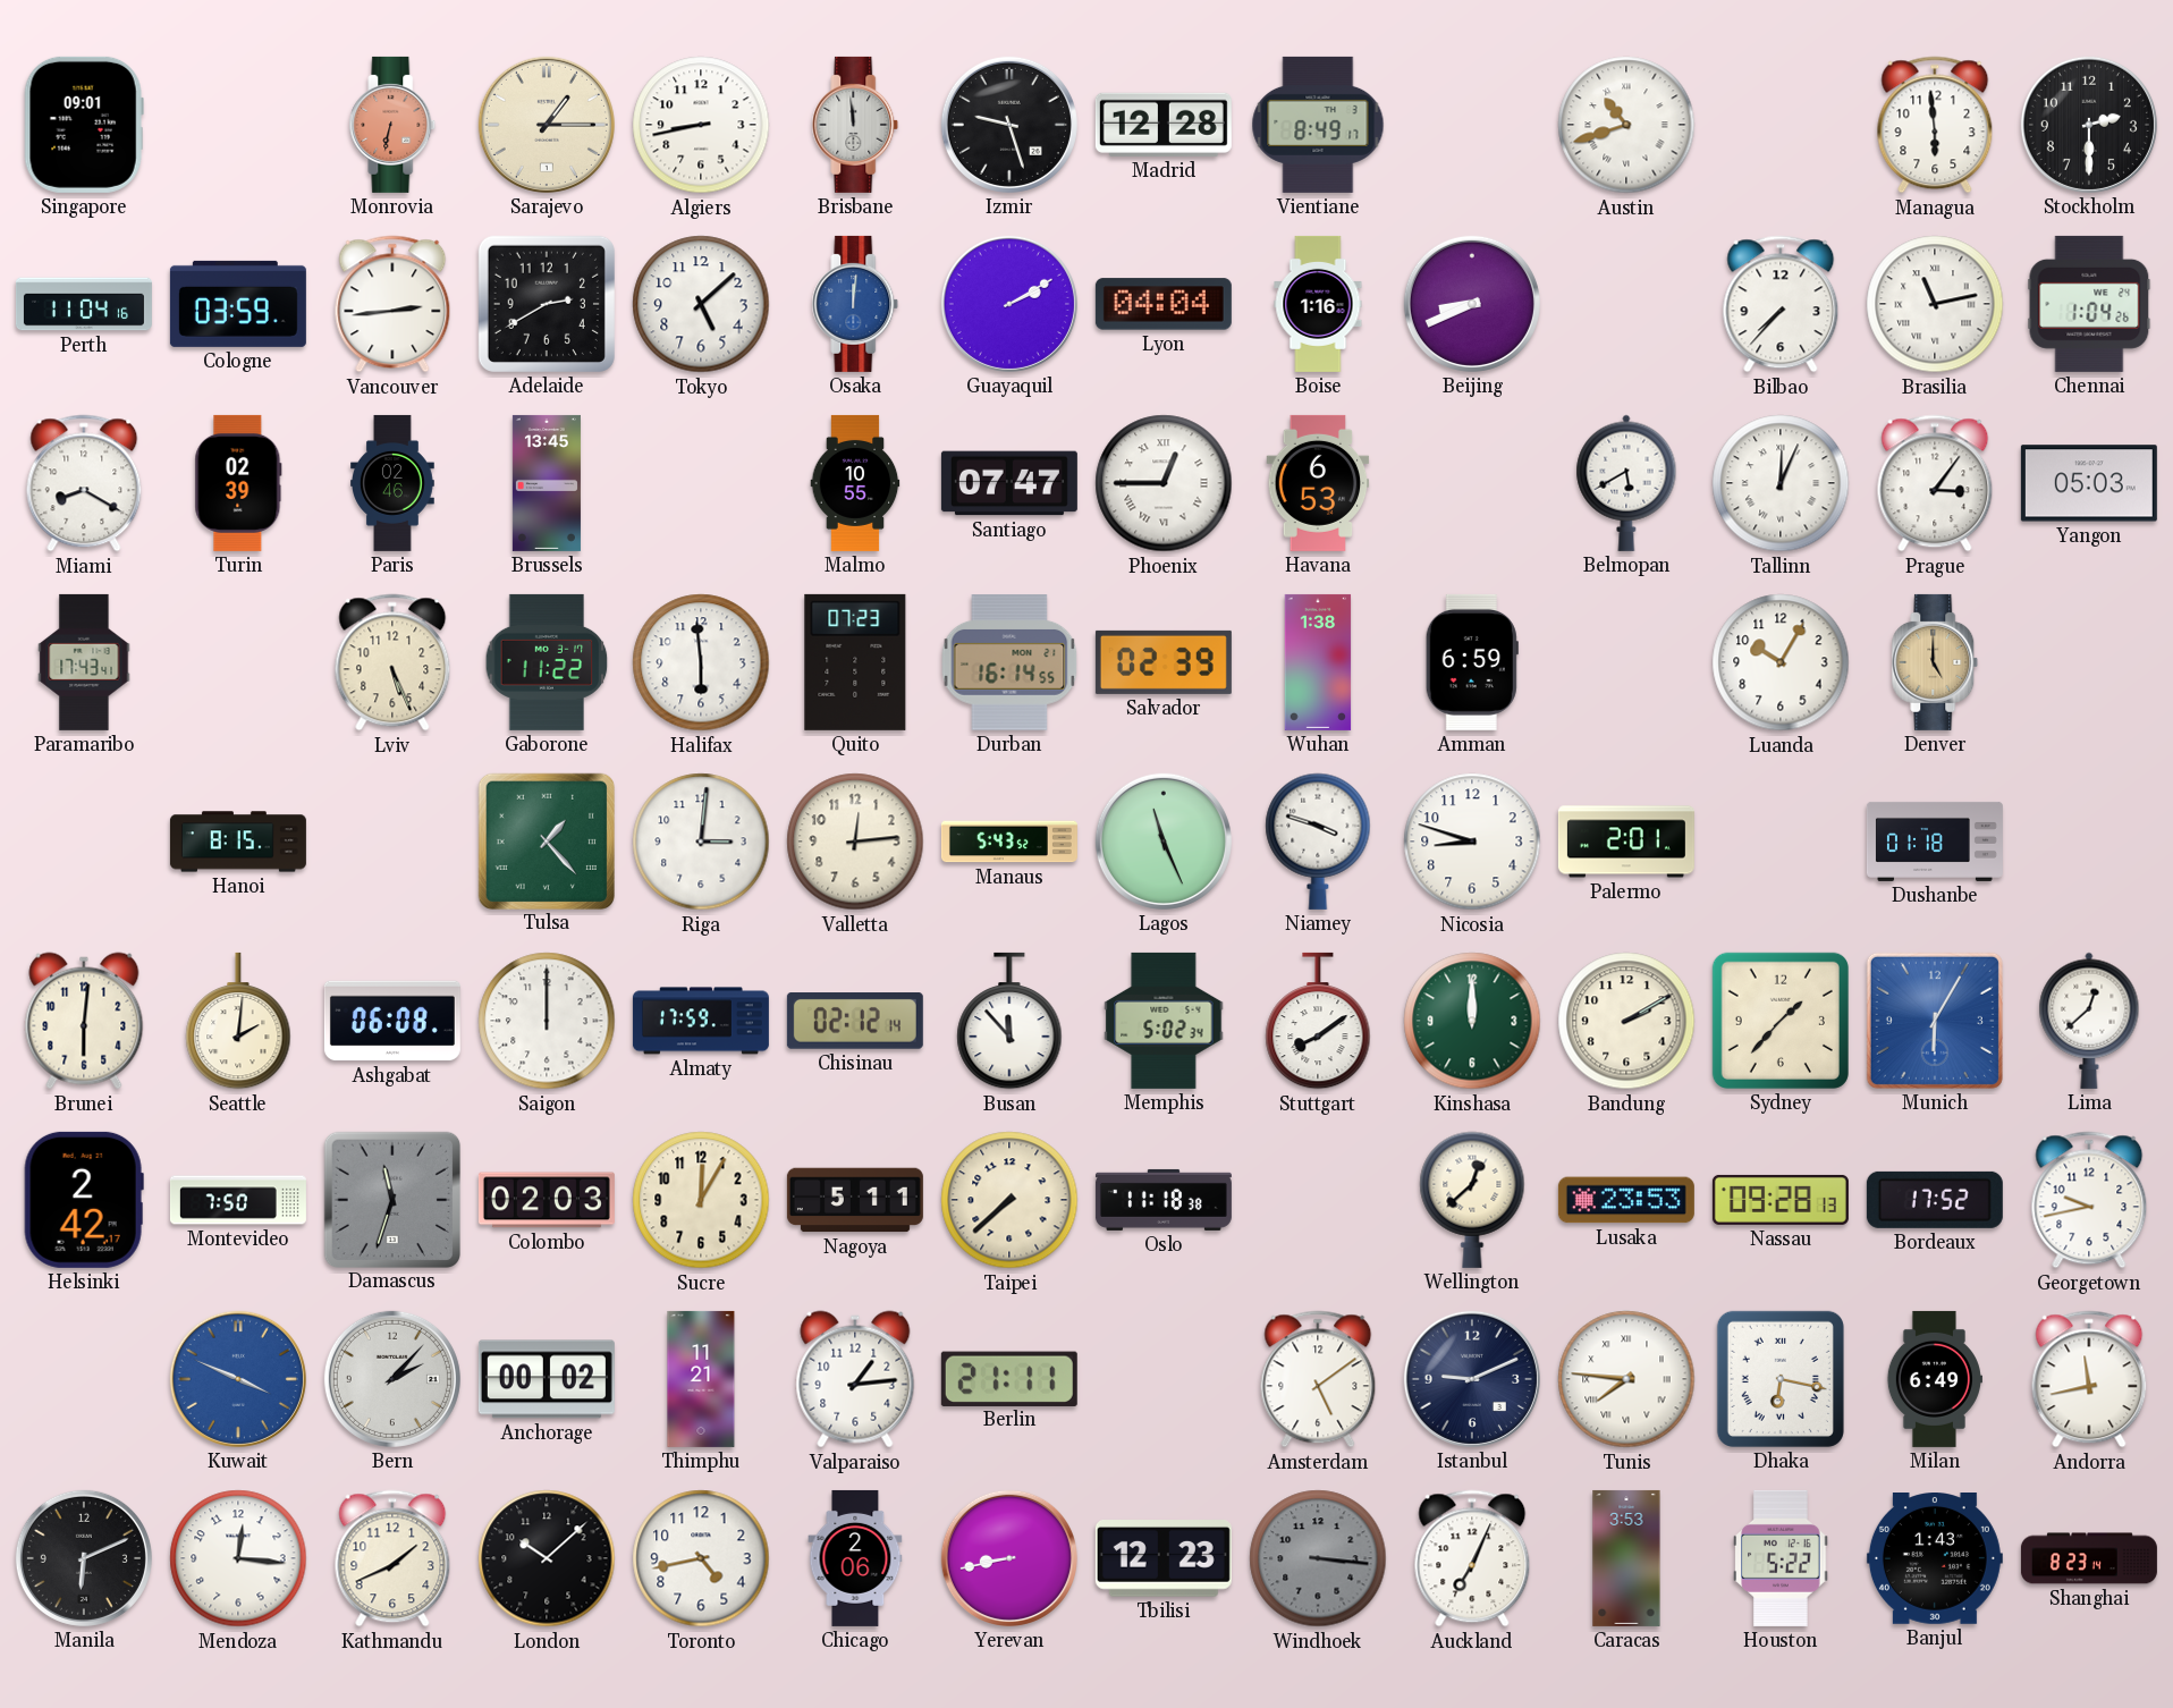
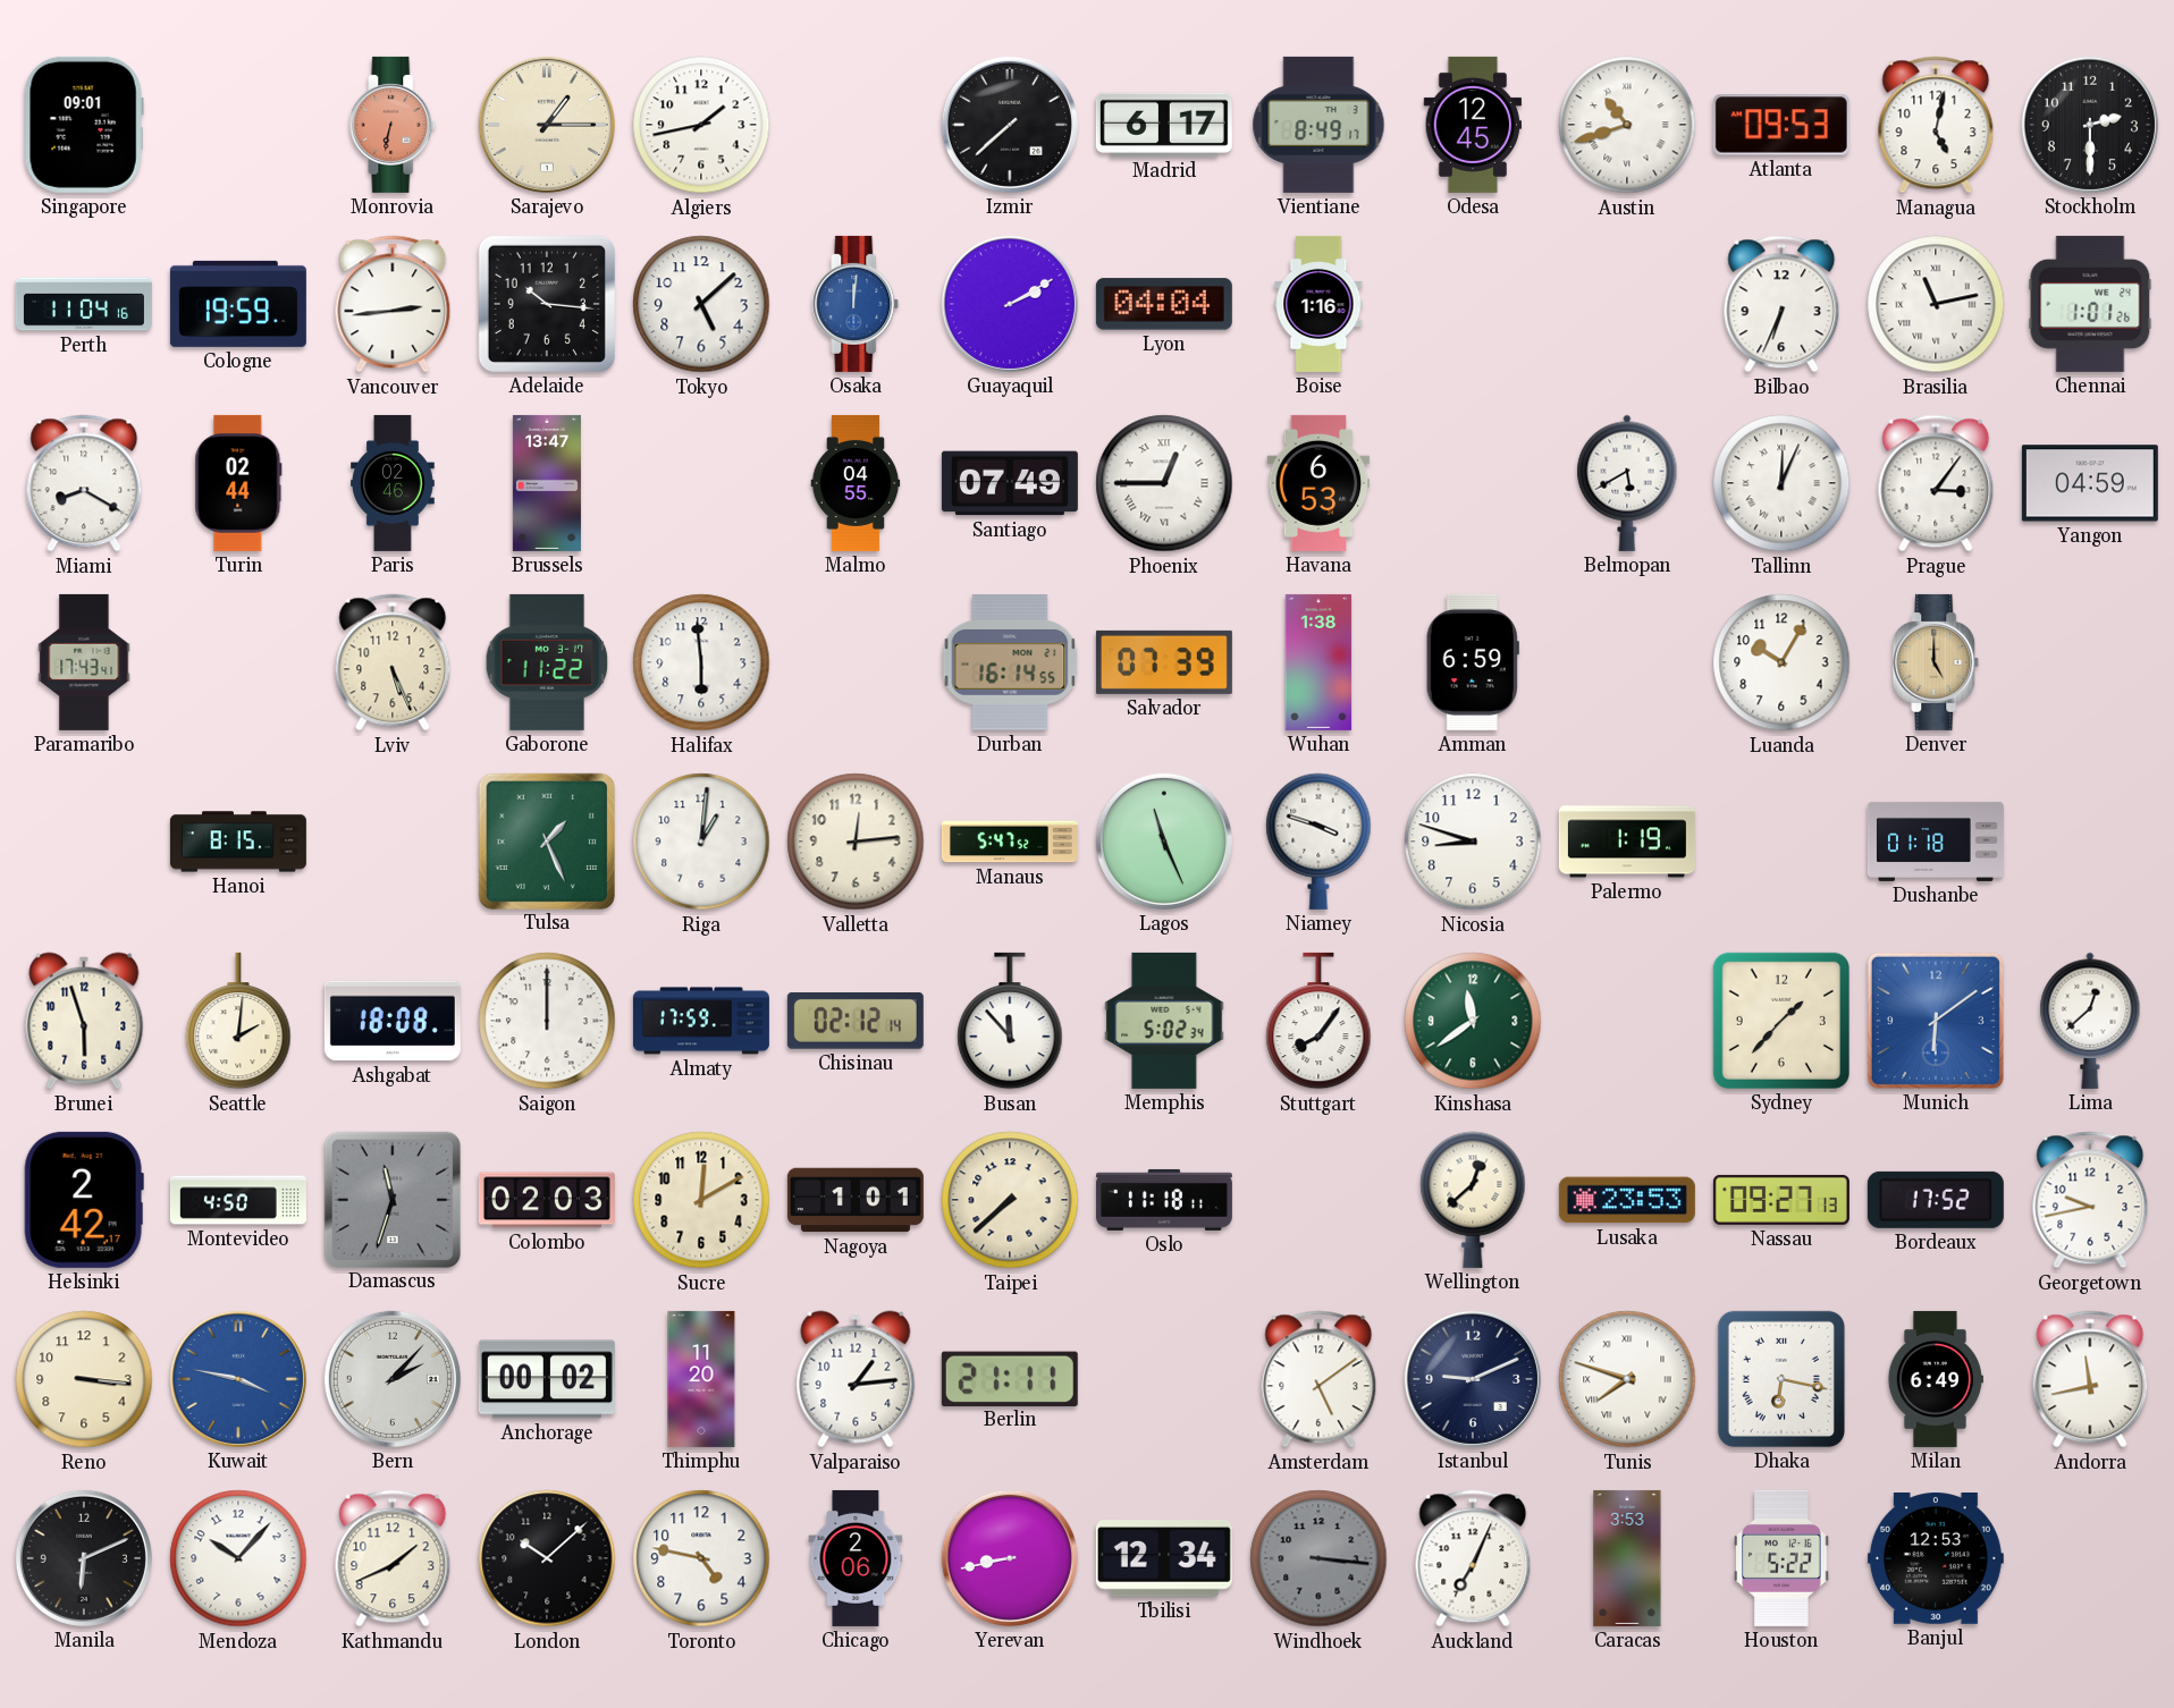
Algiers: 8:43 -> 1:43 (701, 125)
Brisbane: 11:59 -> none (855, 125)
Izmir: 9:27 -> 7:38 (1010, 125)
Madrid: 12:28 -> 6:17 (1164, 125)
Odesa: none -> 12:45 (1473, 125)
Atlanta: none -> 09:53 (1781, 125)
Managua: 5:59 -> 5:02 (1936, 125)
Cologne: 03:59 -> 19:59 (238, 304)
Adelaide: 2:40 -> 10:16 (547, 304)
Beijing: 8:41 -> none (1472, 304)
Bilbao: 7:37 -> 6:34 (1781, 304)
Chennai: 1:04 -> 1:01 (2090, 304)
Turin: 02:39 -> 02:44 (238, 483)
Brussels: 13:45 -> 13:47 (547, 483)
Malmo: 10:55 -> 04:55 (856, 483)
Santiago: 07:47 -> 07:49 (1010, 483)
Yangon: 05:03 -> 04:59 (2090, 483)
Quito: 07:23 -> none (855, 662)
Salvador: 02:39 -> 07:39 (1164, 662)
Tulsa: 1:23 -> 1:26 (546, 840)
Riga: 3:01 -> 1:01 (701, 842)
Manaus: 5:43 -> 5:47 (1010, 842)
Palermo: 2:01 -> 1:19 (1627, 842)
Brunei: 6:01 -> 5:57 (84, 1021)
Ashgabat: 06:08 -> 18:08 (393, 1021)
Stuttgart: 8:09 -> 8:06 (1318, 1021)
Kinshasa: 12:00 -> 11:39 (1473, 1021)
Bandung: 2:10 -> none (1626, 1021)
Munich: 6:05 -> 6:09 (1936, 1021)
Montevideo: 7:50 -> 4:50 (238, 1200)
Sucre: 12:05 -> 12:10 (701, 1200)
Nagoya: 5:11 -> 1:01 (856, 1200)
Oslo: 11:18:38 -> 11:18:11 (1164, 1200)
Nassau: 09:28 -> 09:27 (1781, 1200)
Reno: none -> 3:16 (84, 1379)
Kuwait: 3:49 -> 3:47 (238, 1379)
Thimphu: 11:21 -> 11:20 (701, 1379)
Tunis: 7:46 -> 7:48 (1627, 1379)
Mendoza: 12:16 -> 10:07 (238, 1558)
Toronto: 4:43 -> 4:47 (701, 1558)
Tbilisi: 12:23 -> 12:34 (1164, 1559)
Banjul: 1:43 -> 12:53 (1936, 1559)
Shanghai: 8:23 -> none (2089, 1558)
